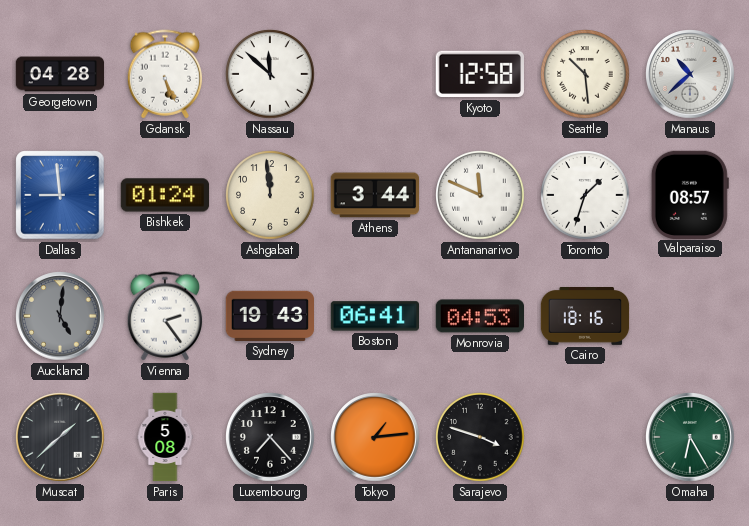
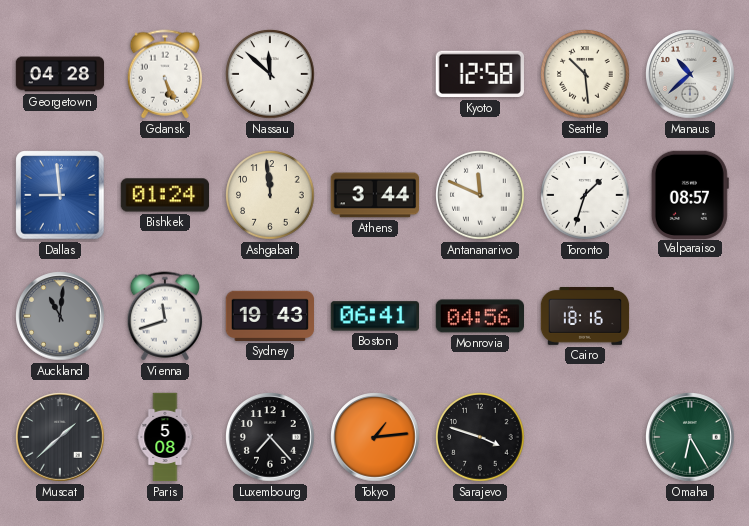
Auckland: 5:01 -> 11:01 (60, 316)
Vienna: 2:24 -> 11:42 (165, 316)
Monrovia: 04:53 -> 04:56 (480, 316)
